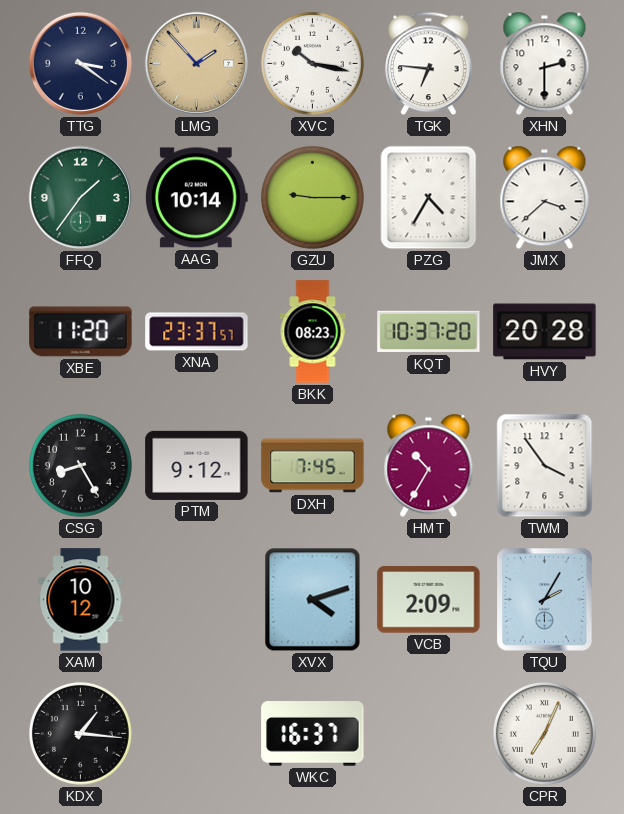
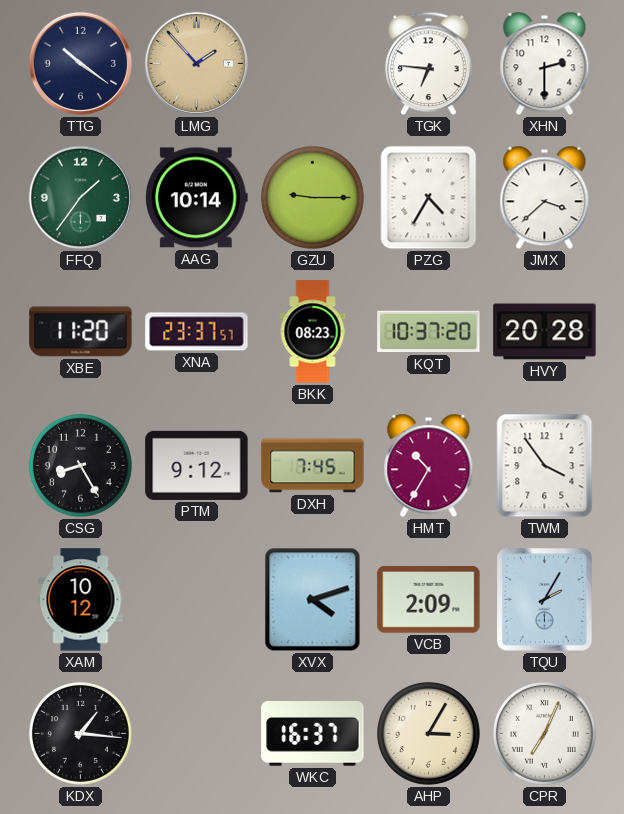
TTG: 3:21 -> 10:21 (80, 63)
XVC: 10:17 -> none (312, 63)
AHP: none -> 3:05 (428, 733)
